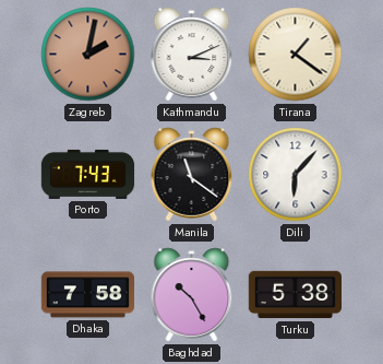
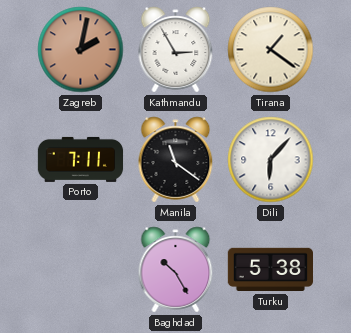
Kathmandu: 3:11 -> 2:55 (176, 50)
Porto: 7:43 -> 7:11 (81, 159)
Dhaka: 7:58 -> none (87, 295)
